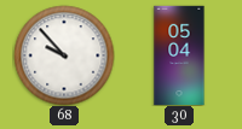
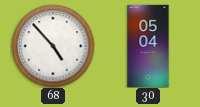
68: 9:53 -> 4:53 (53, 46)
